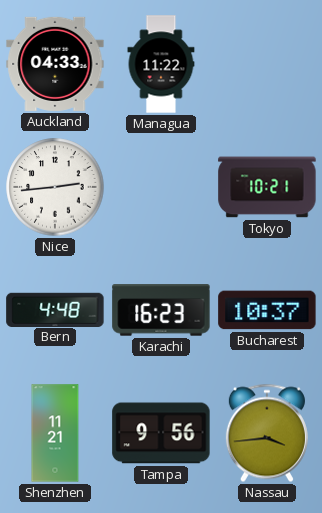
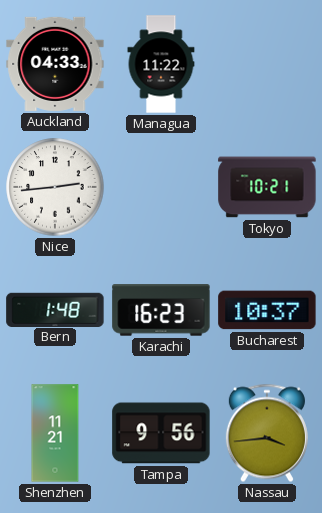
Bern: 4:48 -> 1:48 (55, 309)
